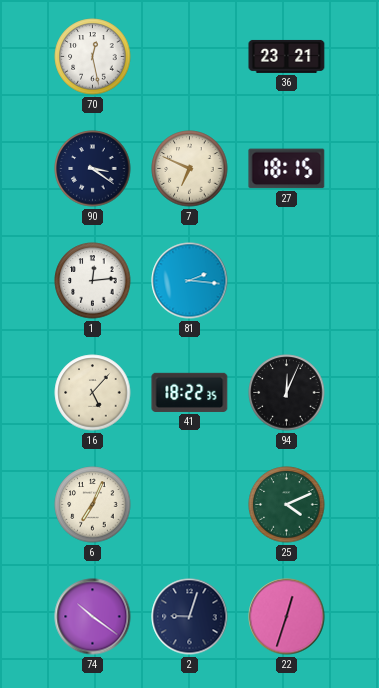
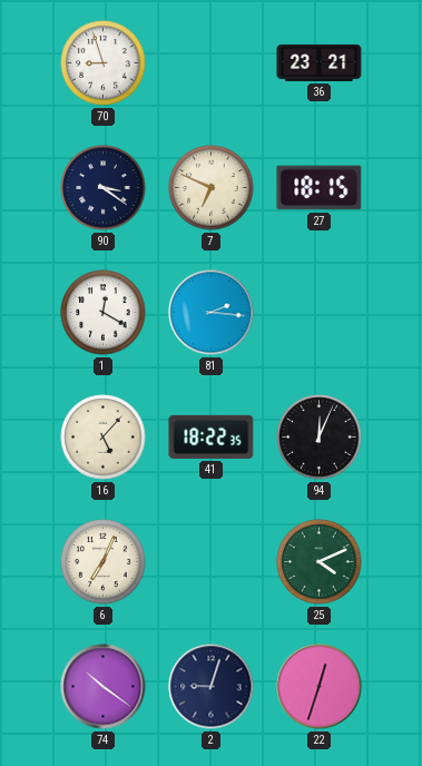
70: 12:28 -> 8:57 (104, 63)
1: 12:14 -> 12:20 (104, 313)
